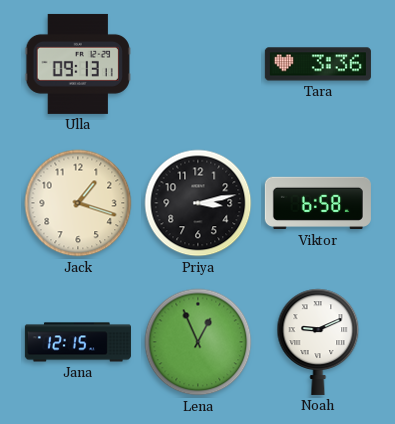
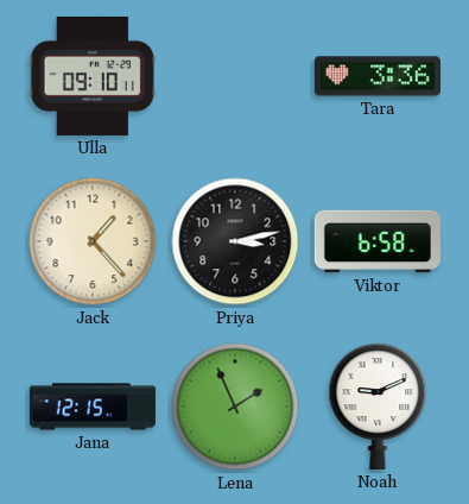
Ulla: 09:13 -> 09:10 (93, 76)
Jack: 1:18 -> 1:23 (93, 241)
Lena: 12:56 -> 1:56 (235, 407)
